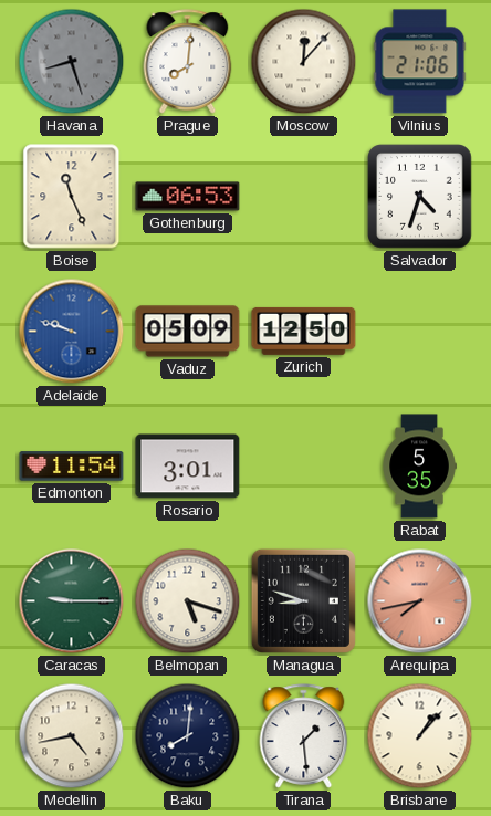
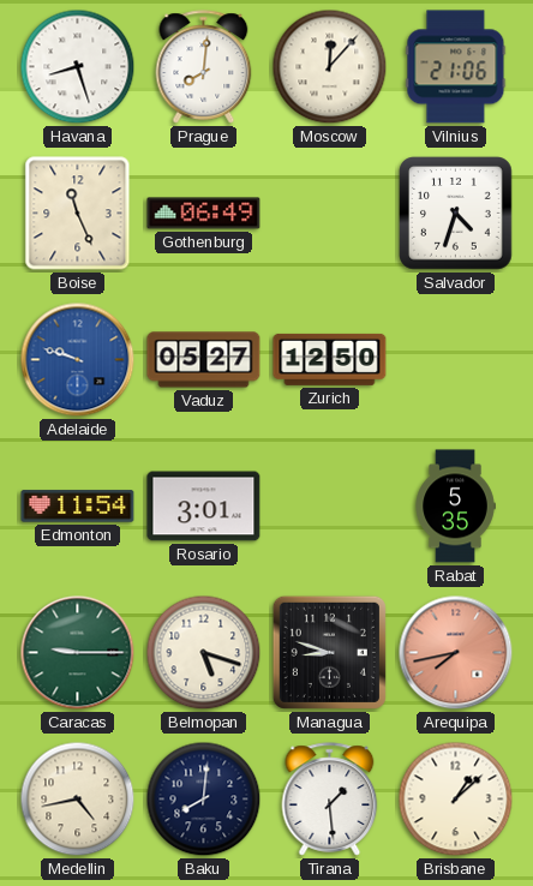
Havana dial: grey -> white (78, 67)
Gothenburg: 06:53 -> 06:49 (204, 214)
Vaduz: 05:09 -> 05:27 (204, 360)
Brisbane: 1:07 -> 1:08 (456, 800)
